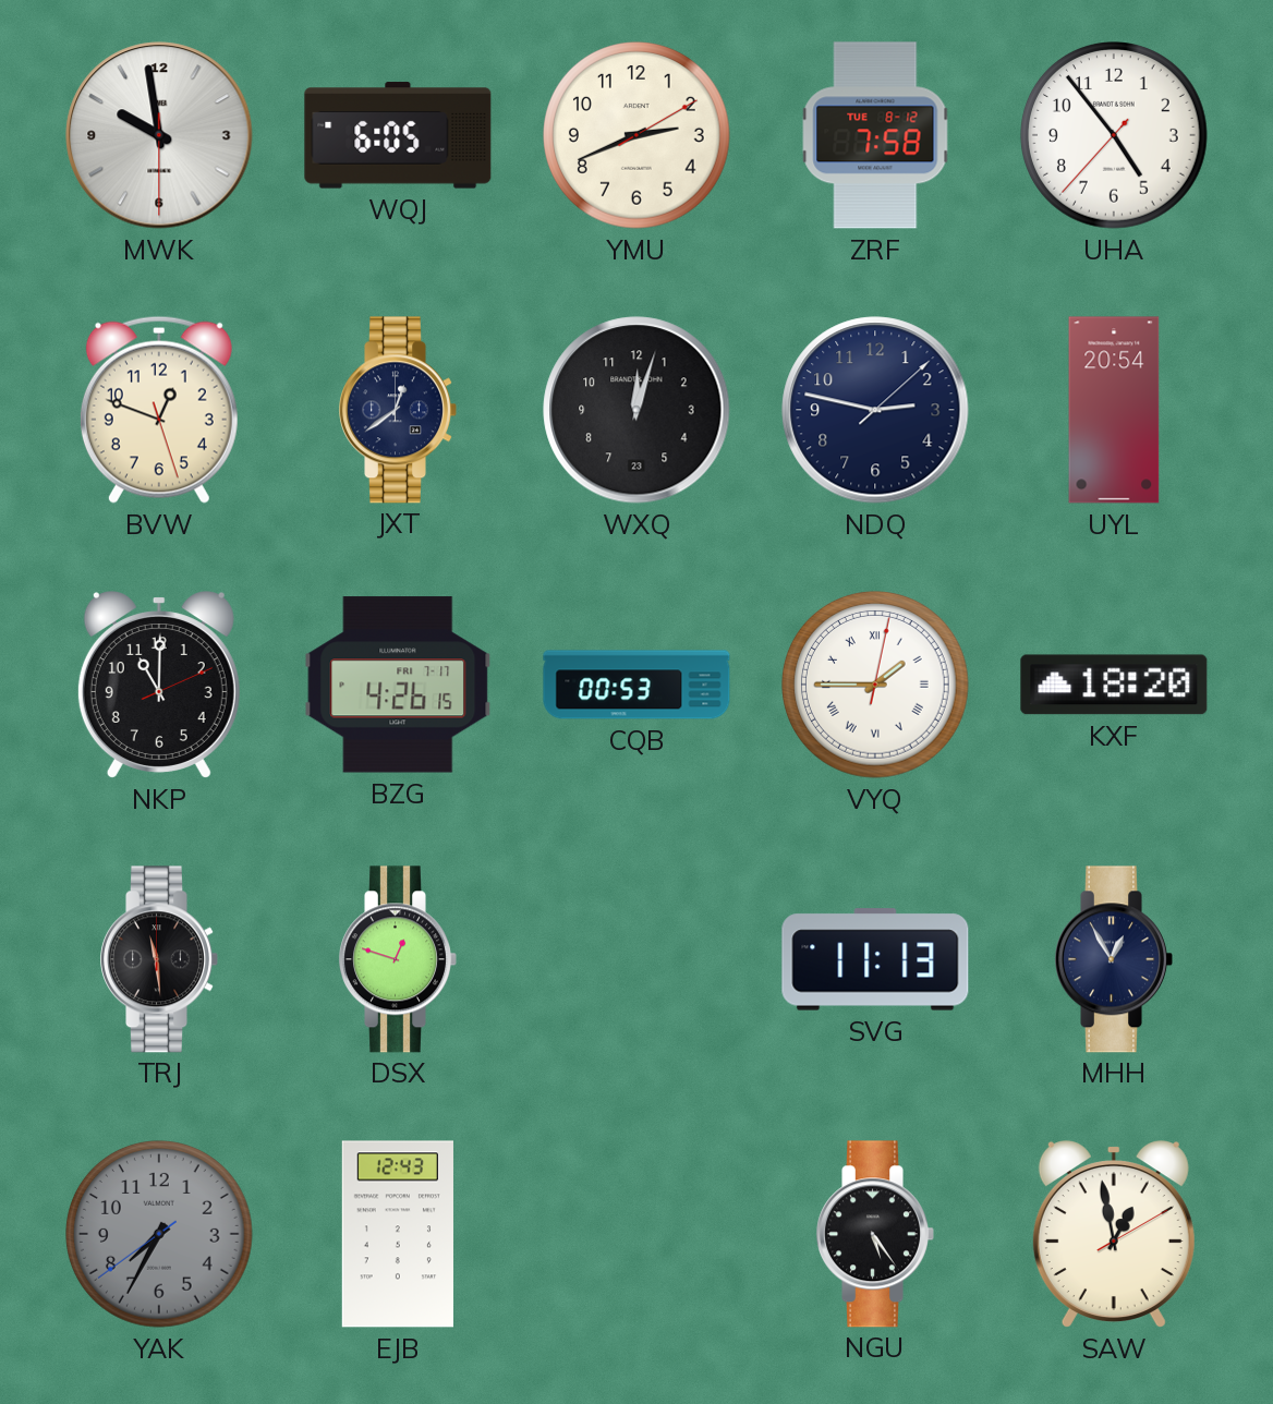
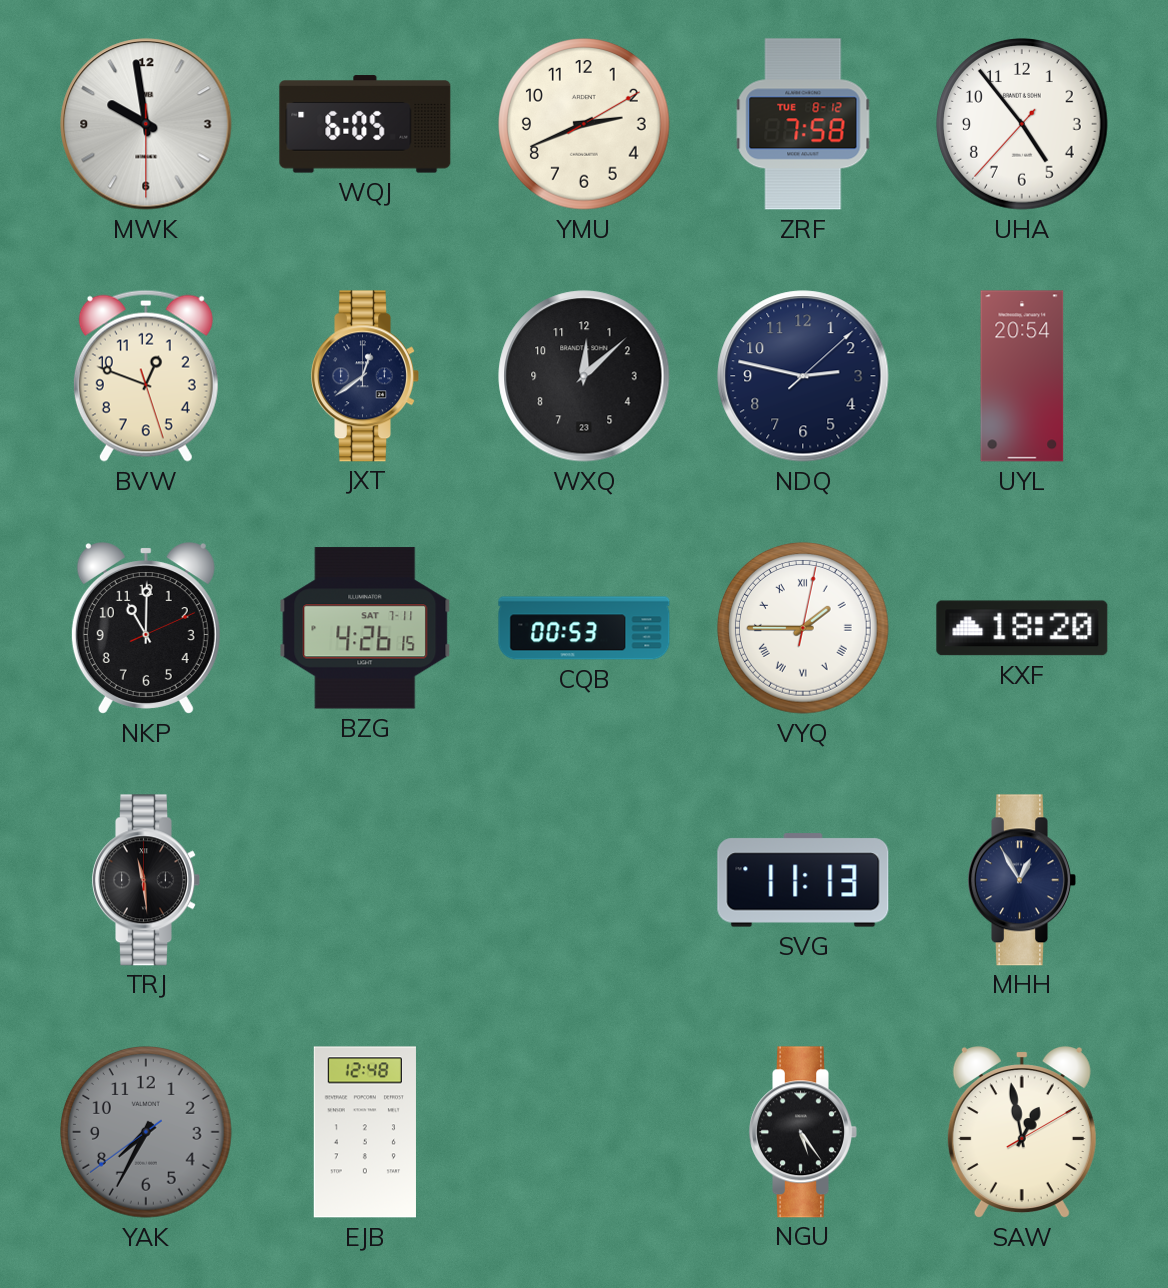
WXQ: 12:03 -> 12:08 (584, 376)
BZG date: FRI 7-17 -> SAT 7-11 (365, 628)
DSX: 12:48 -> none (398, 959)
EJB: 12:43 -> 12:48 (365, 1132)
